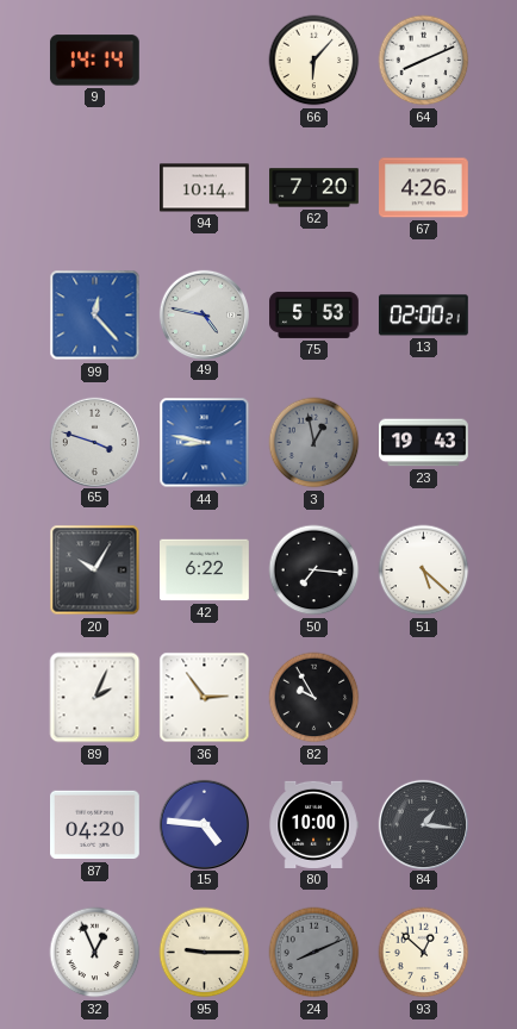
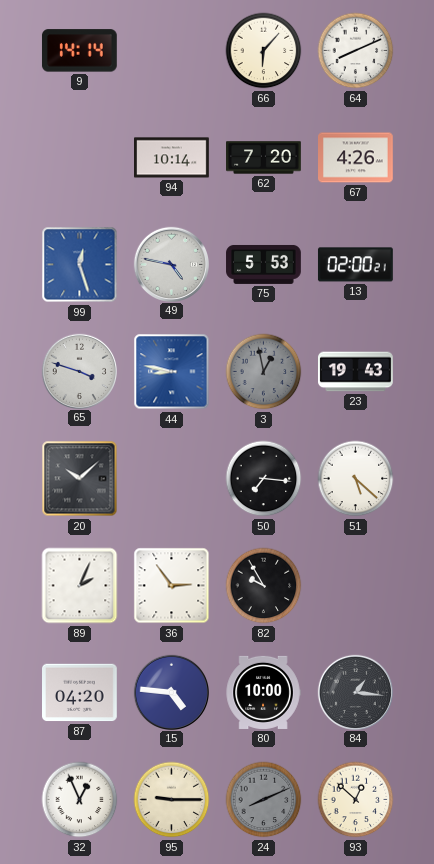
99: 12:23 -> 12:27 (80, 265)
20: 10:05 -> 10:08 (80, 479)
42: 6:22 -> none (205, 570)
